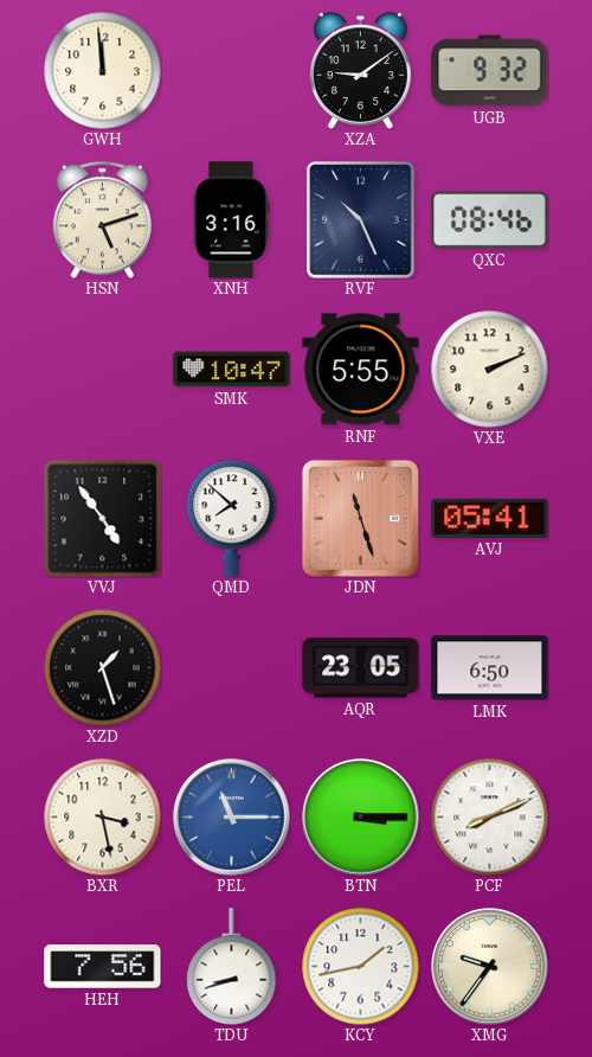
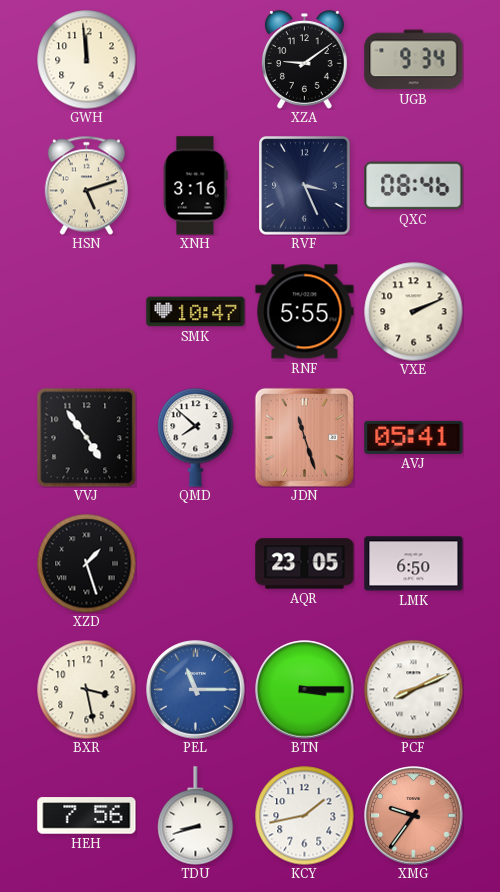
UGB: 9:32 -> 9:34 (414, 60)
RVF: 10:26 -> 3:26 (305, 186)
XMG dial: cream -> salmon (414, 816)
